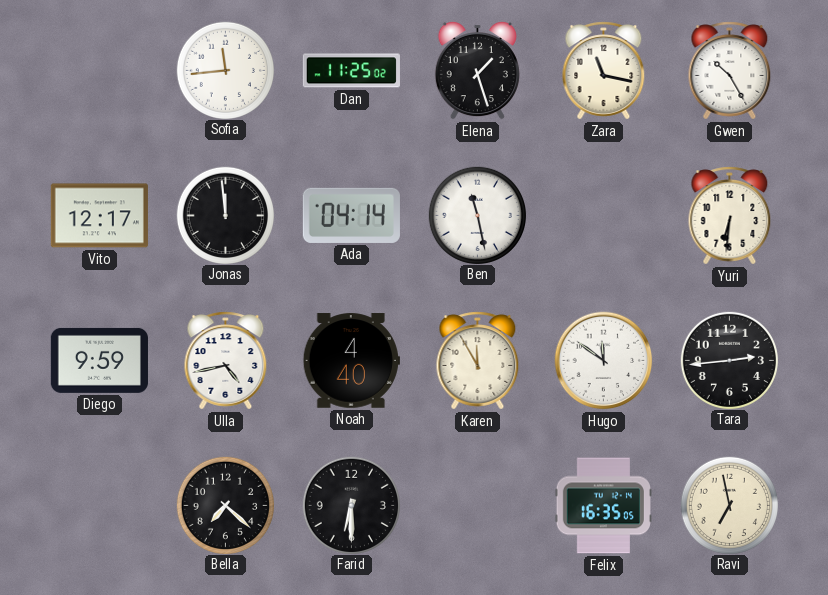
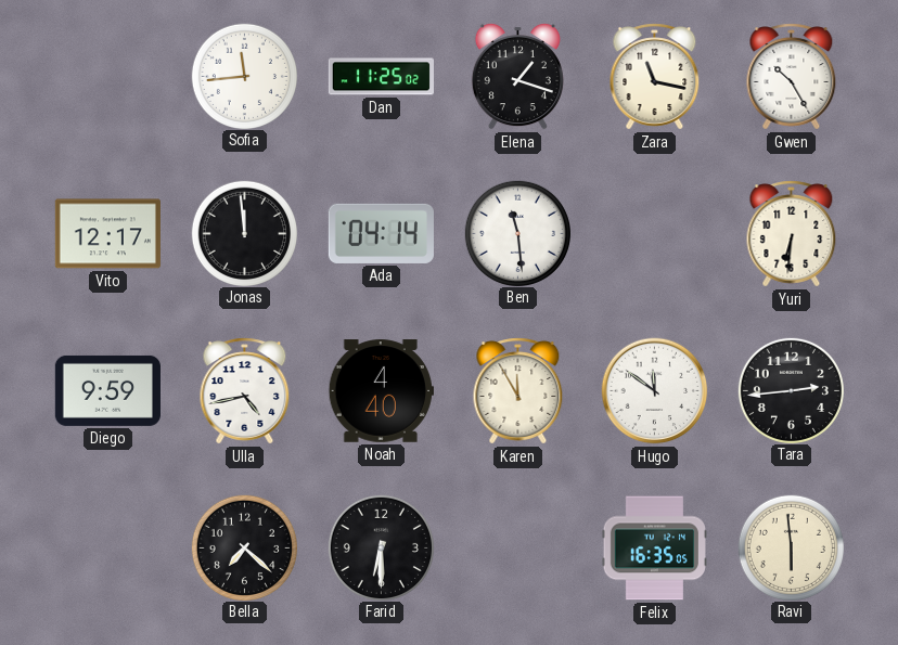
Elena: 1:27 -> 1:18 (517, 76)
Ben: 11:28 -> 11:29 (517, 233)
Ravi: 6:58 -> 5:59 (791, 547)
